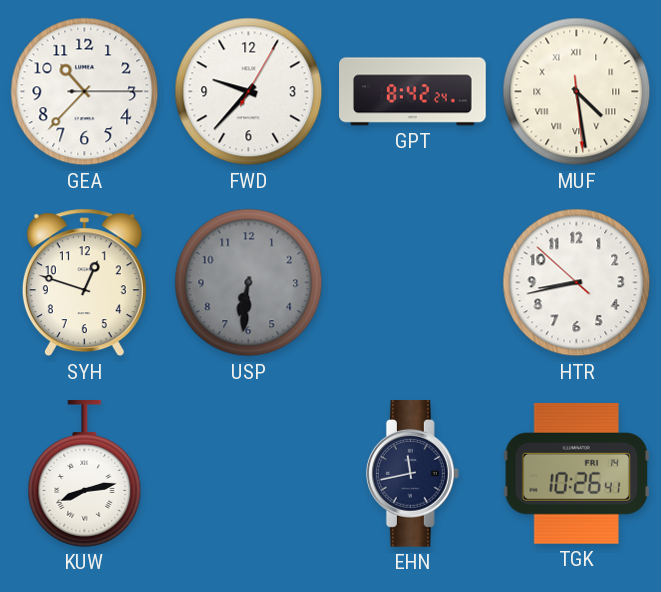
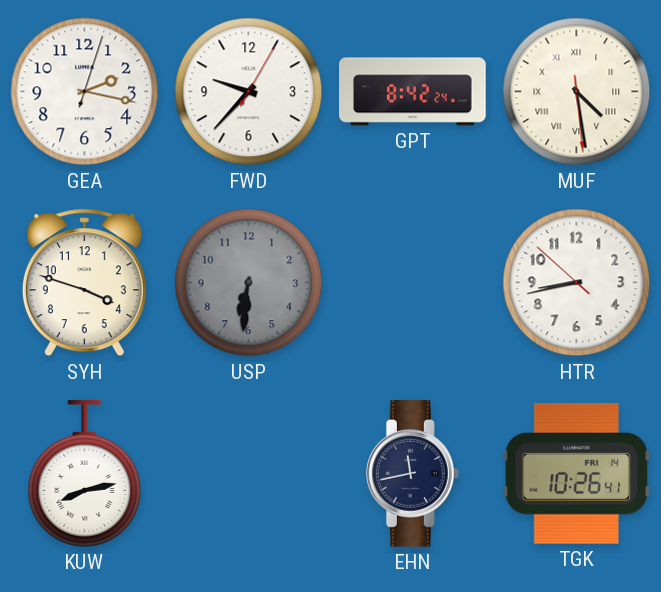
GEA: 10:37 -> 2:17 (85, 92)
SYH: 12:48 -> 3:48 (84, 283)
